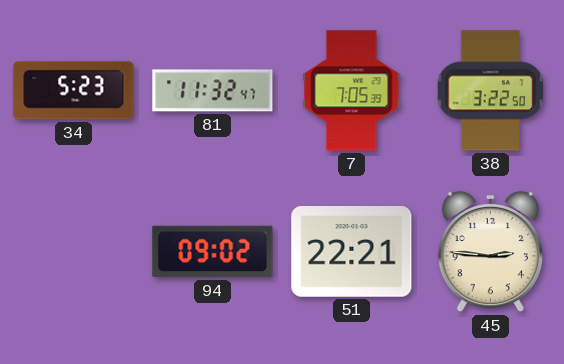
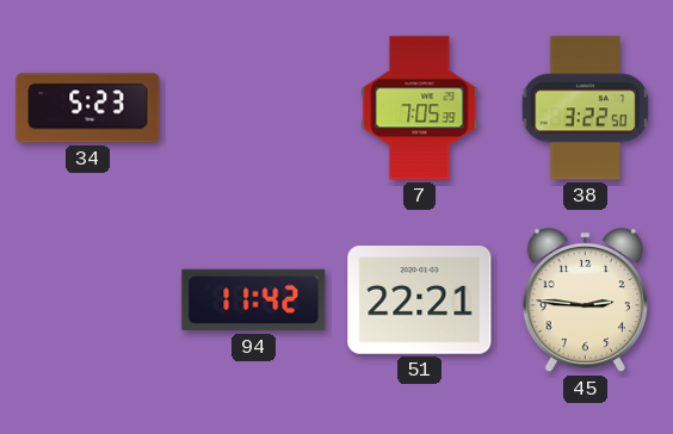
81: 11:32 -> none (213, 91)
94: 09:02 -> 11:42 (254, 300)
